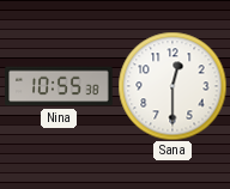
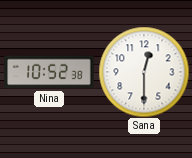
Nina: 10:55 -> 10:52 (49, 72)
